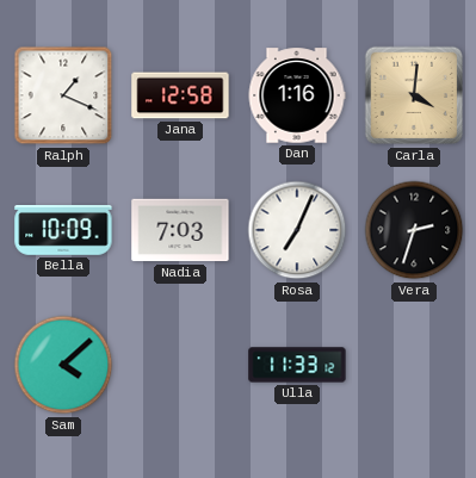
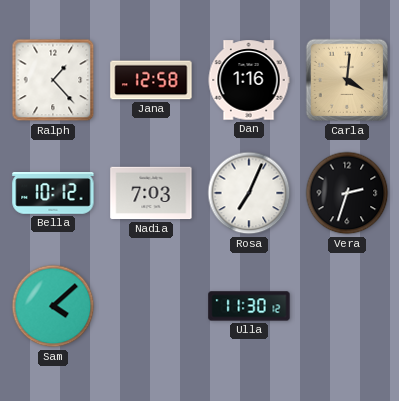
Ralph: 1:19 -> 1:23 (53, 80)
Bella: 10:09 -> 10:12 (53, 193)
Ulla: 11:33 -> 11:30 (249, 306)
